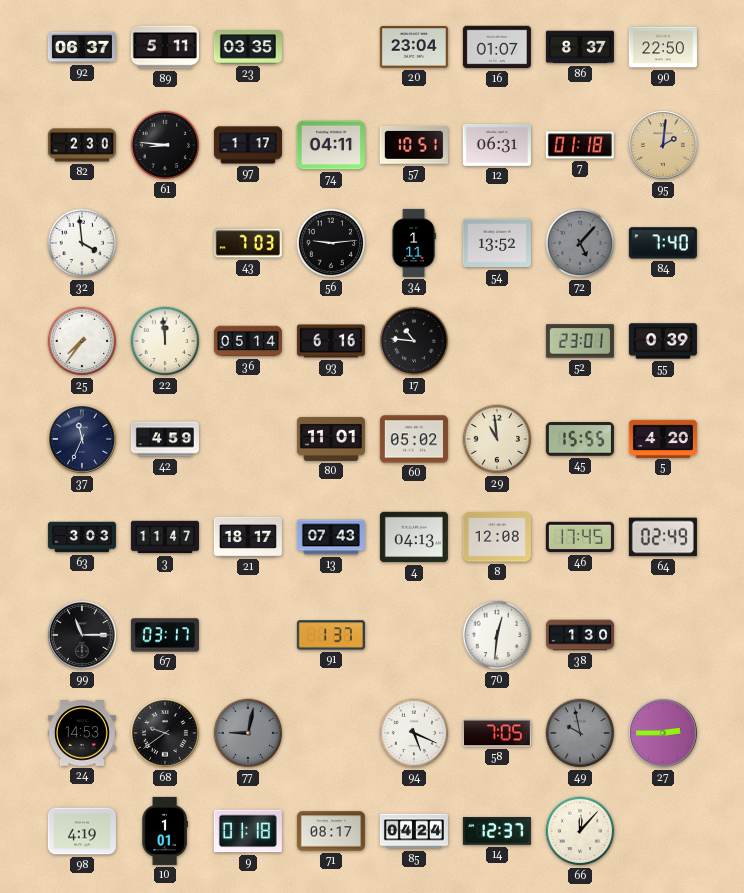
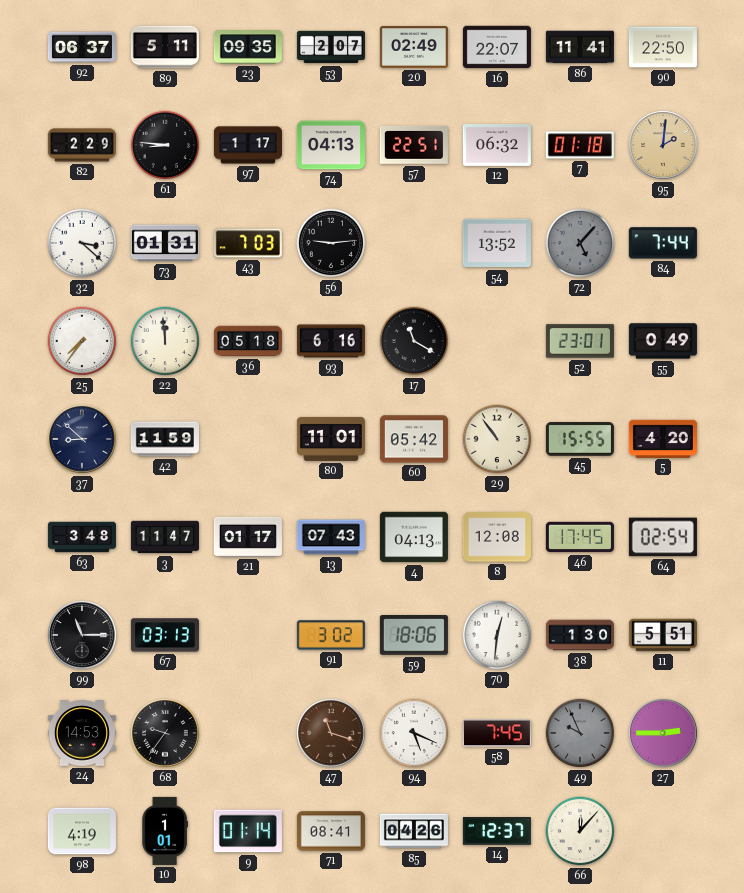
23: 03:35 -> 09:35 (248, 47)
53: none -> 2:07 (331, 47)
20: 23:04 -> 02:49 (414, 47)
16: 01:07 -> 22:07 (497, 47)
86: 8:37 -> 11:41 (580, 47)
82: 2:30 -> 2:29 (82, 145)
74: 04:11 -> 04:13 (331, 145)
57: 10:51 -> 22:51 (414, 145)
12: 06:31 -> 06:32 (497, 145)
32: 3:59 -> 3:22 (82, 243)
73: none -> 01:31 (165, 243)
34: 1:11 -> none (414, 243)
84: 7:40 -> 7:44 (663, 243)
36: 05:14 -> 05:18 (248, 341)
17: 10:46 -> 11:20 (414, 341)
55: 0:39 -> 0:49 (663, 341)
37: 11:34 -> 8:52 (82, 439)
42: 4:59 -> 11:59 (165, 439)
60: 05:02 -> 05:42 (414, 439)
29: 10:59 -> 10:54 (497, 439)
63: 3:03 -> 3:48 (82, 537)
21: 18:17 -> 01:17 (248, 537)
64: 02:49 -> 02:54 (663, 537)
67: 03:17 -> 03:13 (165, 635)
91: 1:37 -> 3:02 (331, 635)
59: none -> 18:06 (414, 636)
11: none -> 5:51 (663, 635)
68: 9:39 -> 9:36 (165, 733)
77: 9:02 -> none (248, 733)
47: none -> 11:18 (331, 733)
58: 7:05 -> 7:45 (497, 733)
49: 9:58 -> 9:56 (580, 733)
9: 01:18 -> 01:14 (248, 831)
71: 08:17 -> 08:41 (331, 831)
85: 04:24 -> 04:26 (414, 831)
